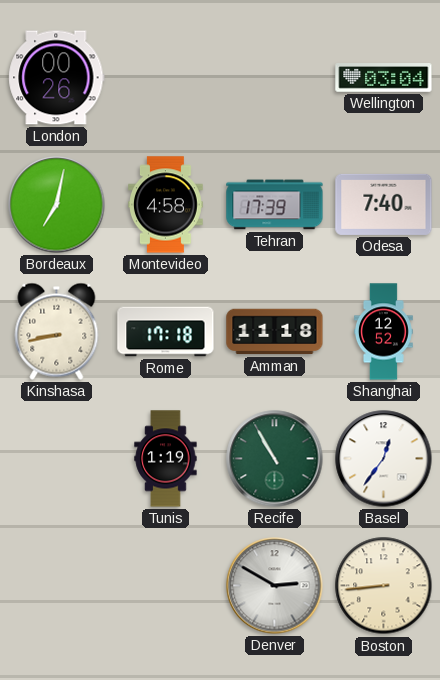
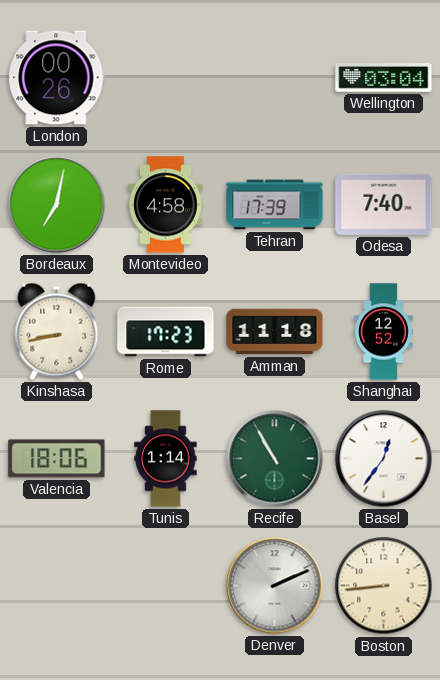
Rome: 17:18 -> 17:23 (166, 332)
Valencia: none -> 18:06 (57, 459)
Tunis: 1:19 -> 1:14 (166, 459)
Denver: 2:50 -> 2:11 (275, 586)
